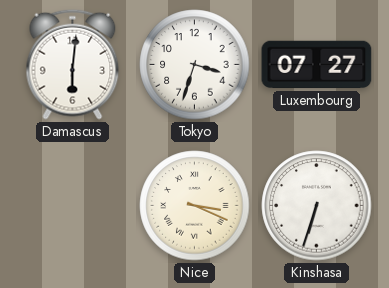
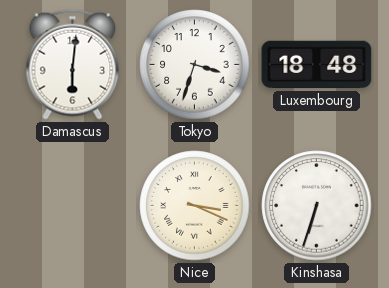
Luxembourg: 07:27 -> 18:48 (317, 65)
